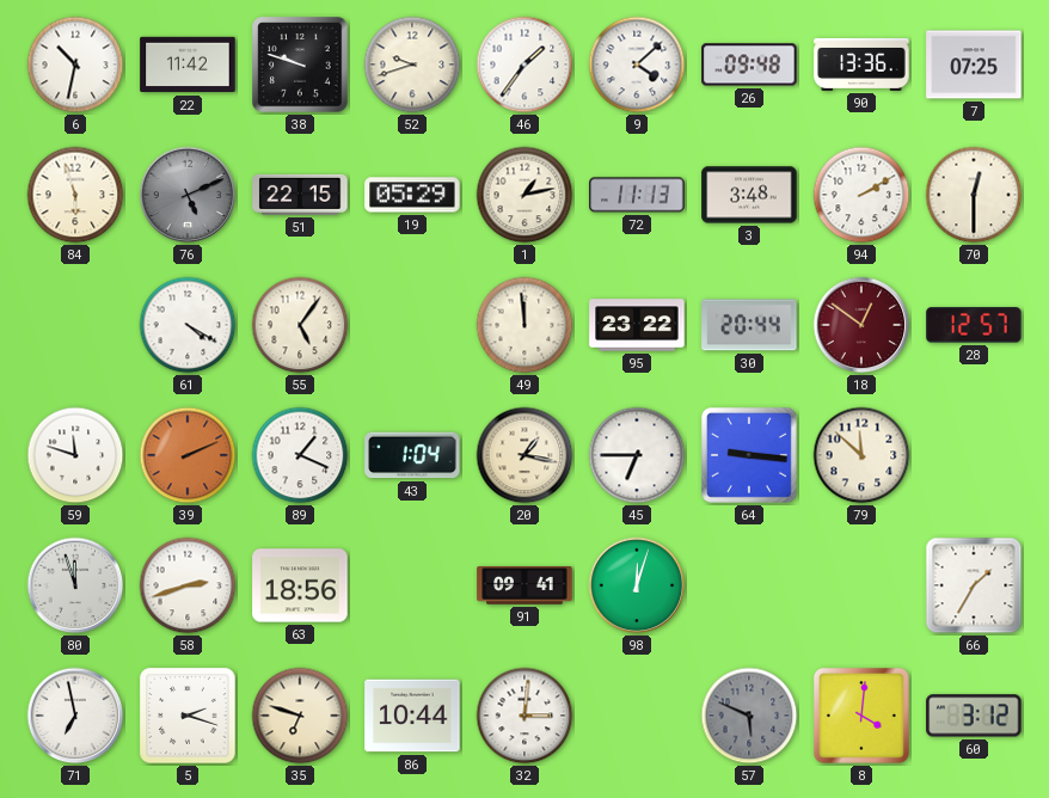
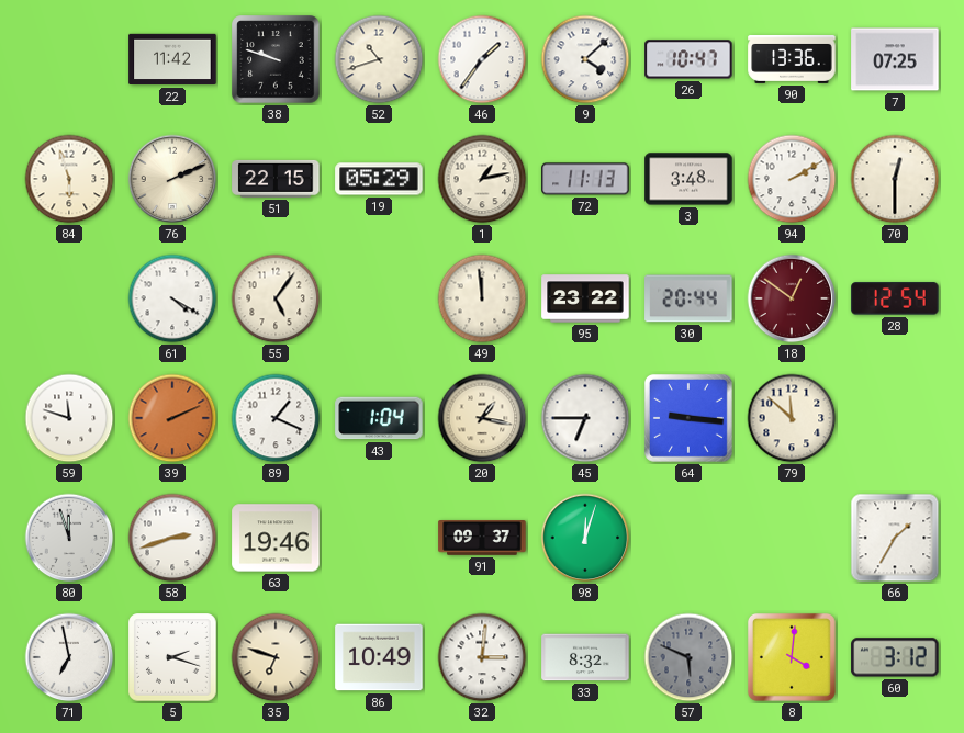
6: 10:32 -> none (75, 65)
52: 9:42 -> 10:42 (379, 59)
26: 09:48 -> 10:47 (688, 59)
76: 5:11 -> 2:11 (172, 179)
76 dial: grey -> cream (172, 179)
28: 12:57 -> 12:54 (895, 298)
63: 18:56 -> 19:46 (276, 538)
91: 09:41 -> 09:37 (482, 539)
86: 10:44 -> 10:49 (379, 657)
33: none -> 8:32 (585, 657)
